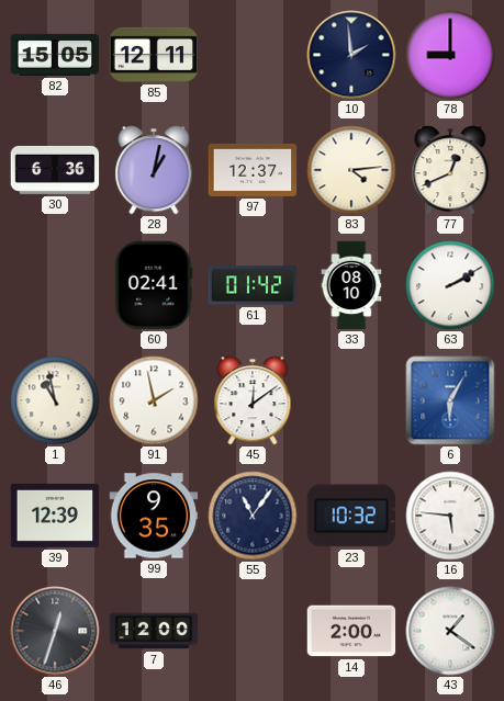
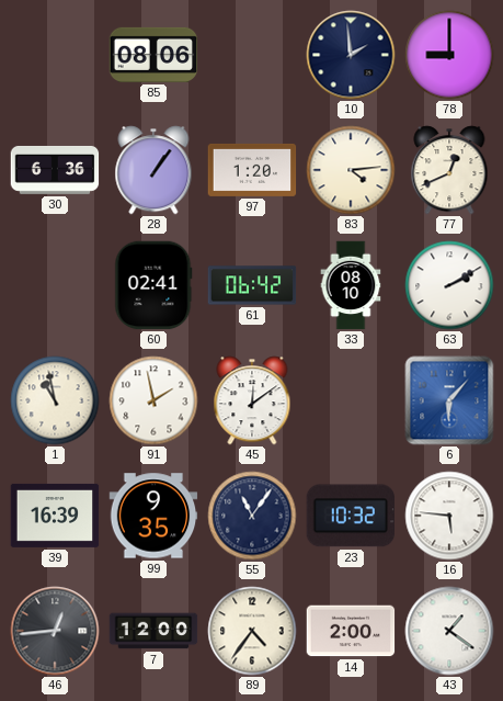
82: 15:05 -> none (55, 55)
85: 12:11 -> 08:06 (153, 55)
28: 1:02 -> 1:06 (153, 170)
97: 12:37 -> 1:20 (252, 170)
61: 01:42 -> 06:42 (252, 285)
6: 6:05 -> 6:07 (449, 400)
39: 12:39 -> 16:39 (55, 516)
46: 12:33 -> 12:44 (55, 631)
89: none -> 4:36 (252, 631)
